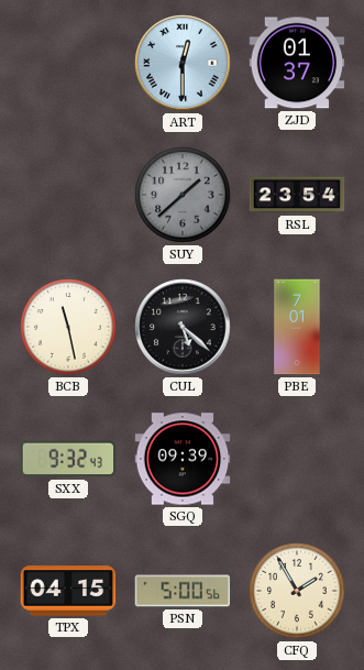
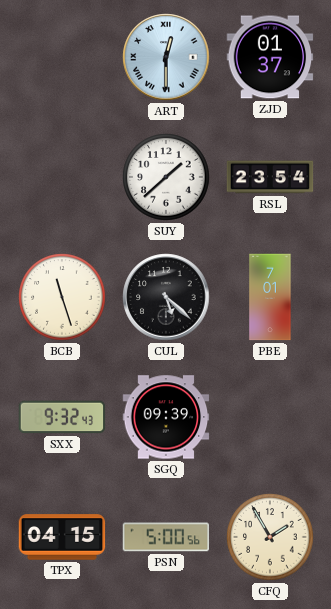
SUY dial: grey -> white (166, 177)
BCB: 11:28 -> 11:27 (62, 297)
